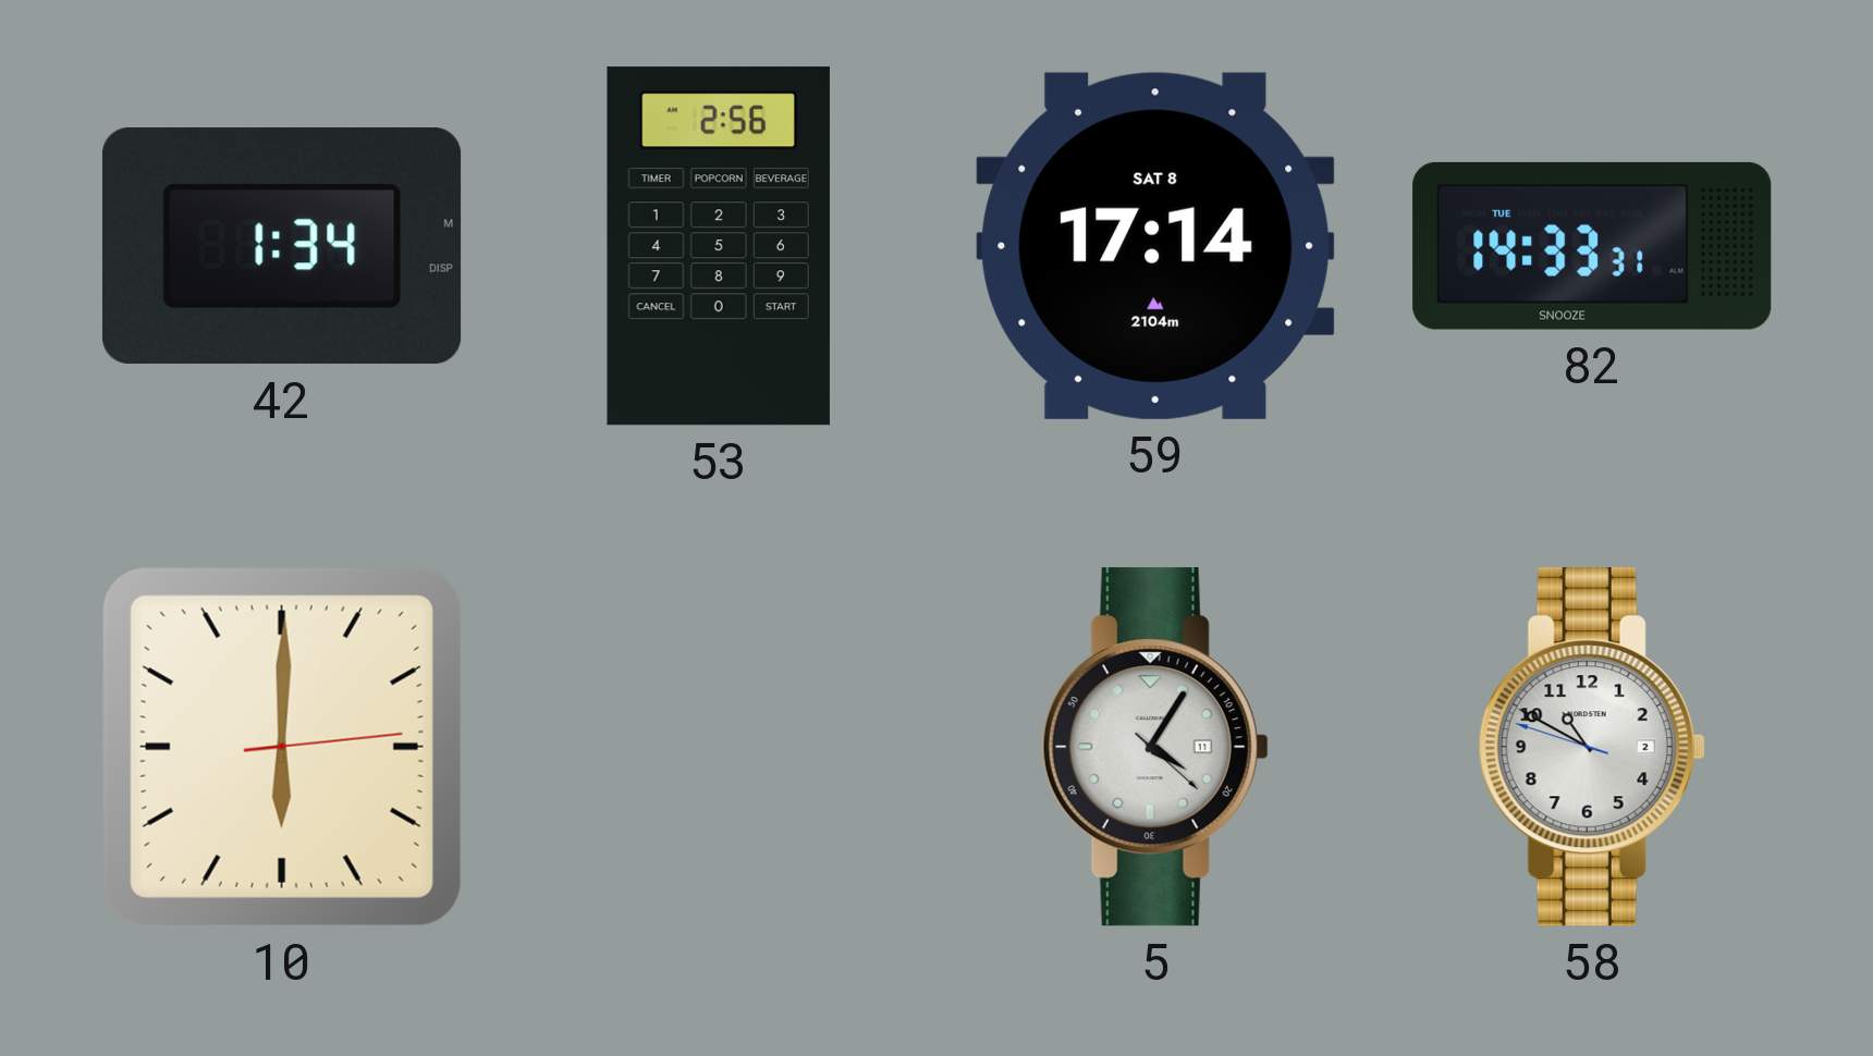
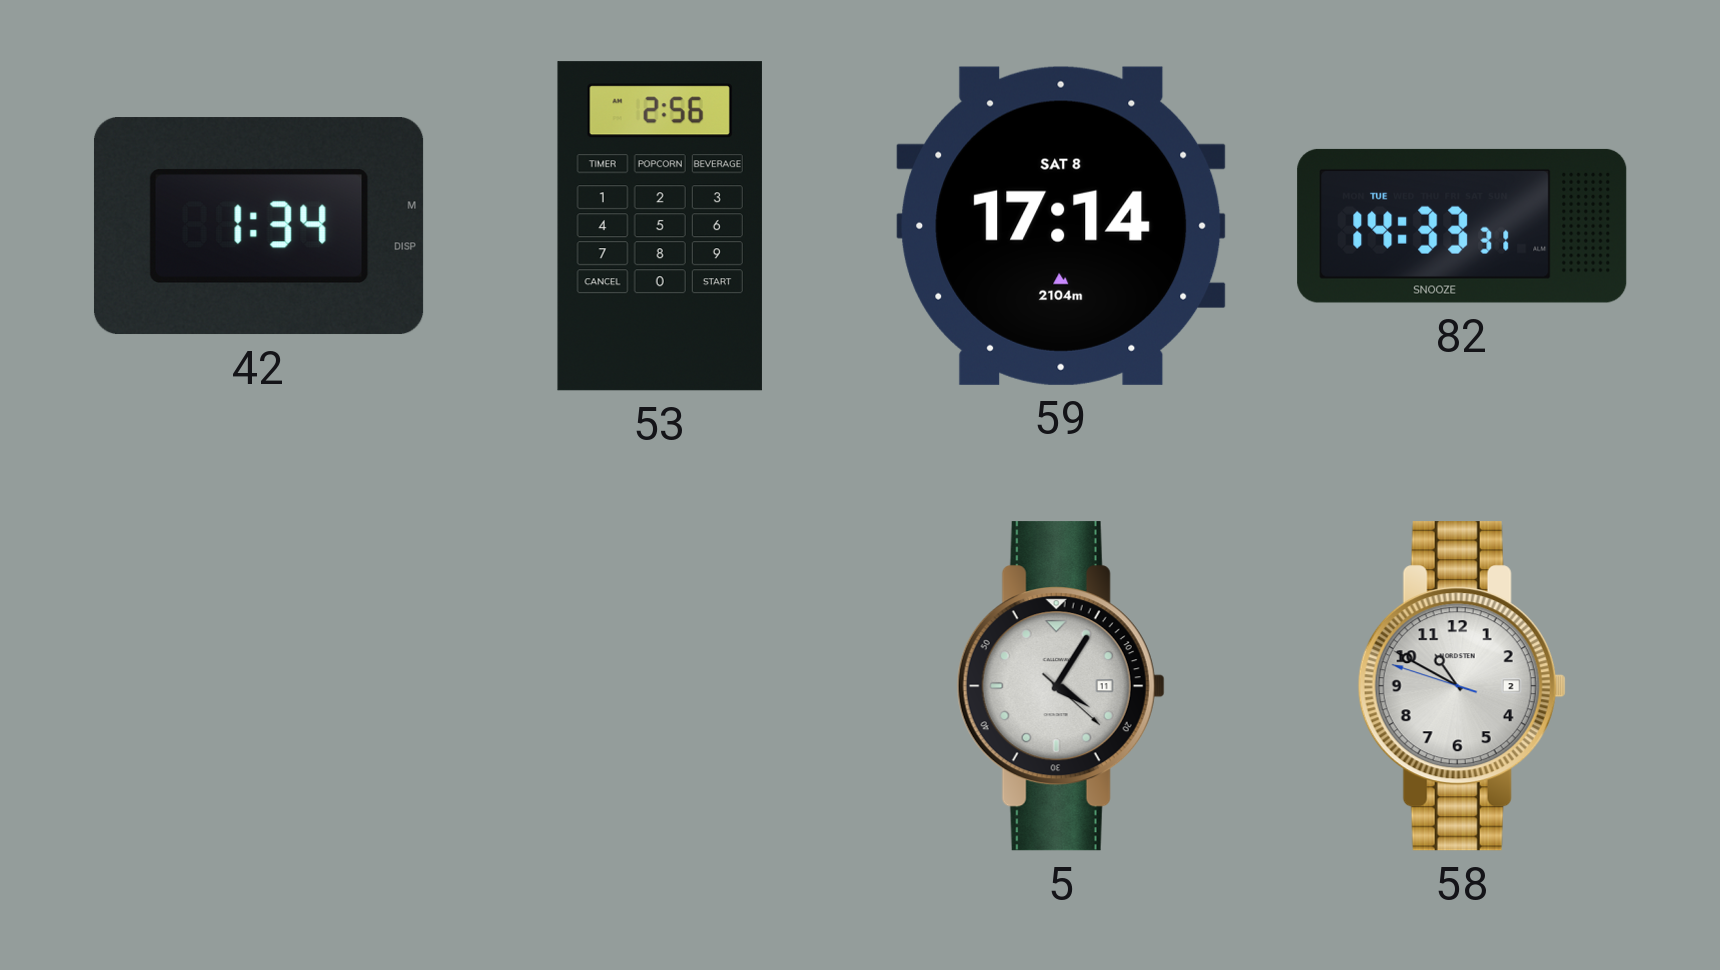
10: 6:00 -> none (282, 747)
